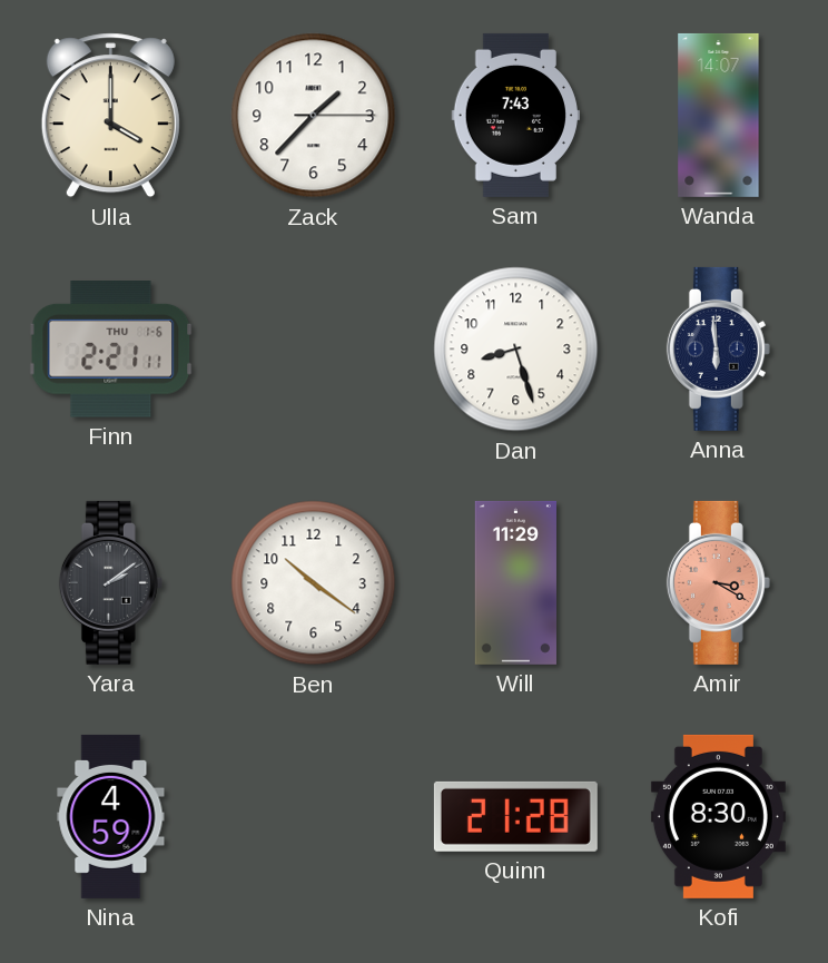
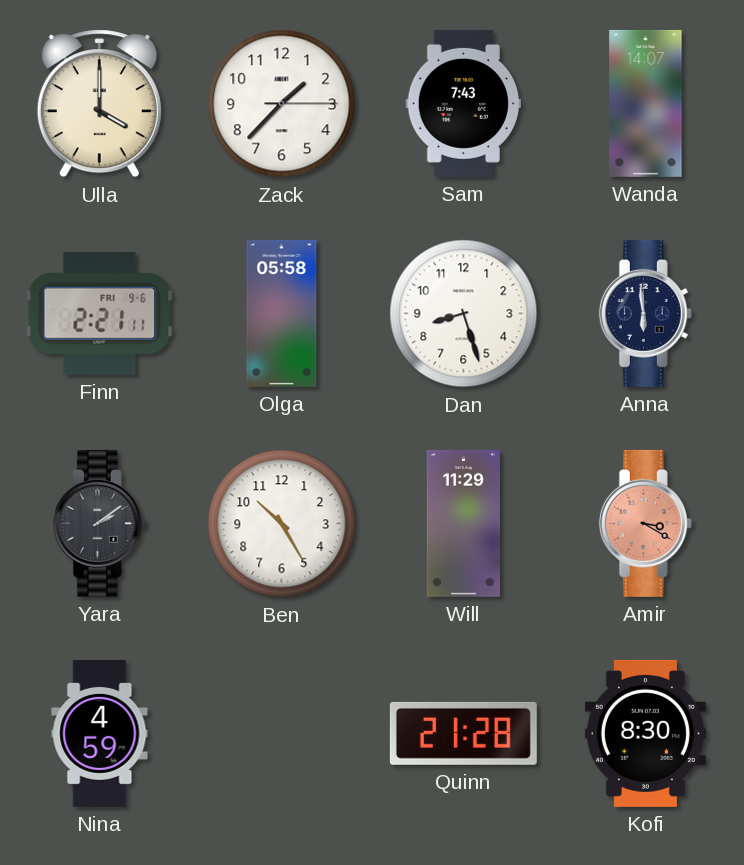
Finn date: THU 1-6 -> FRI 9-6 (100, 314)
Olga: none -> 05:58 (282, 313)
Ben: 10:21 -> 10:25 (282, 524)
